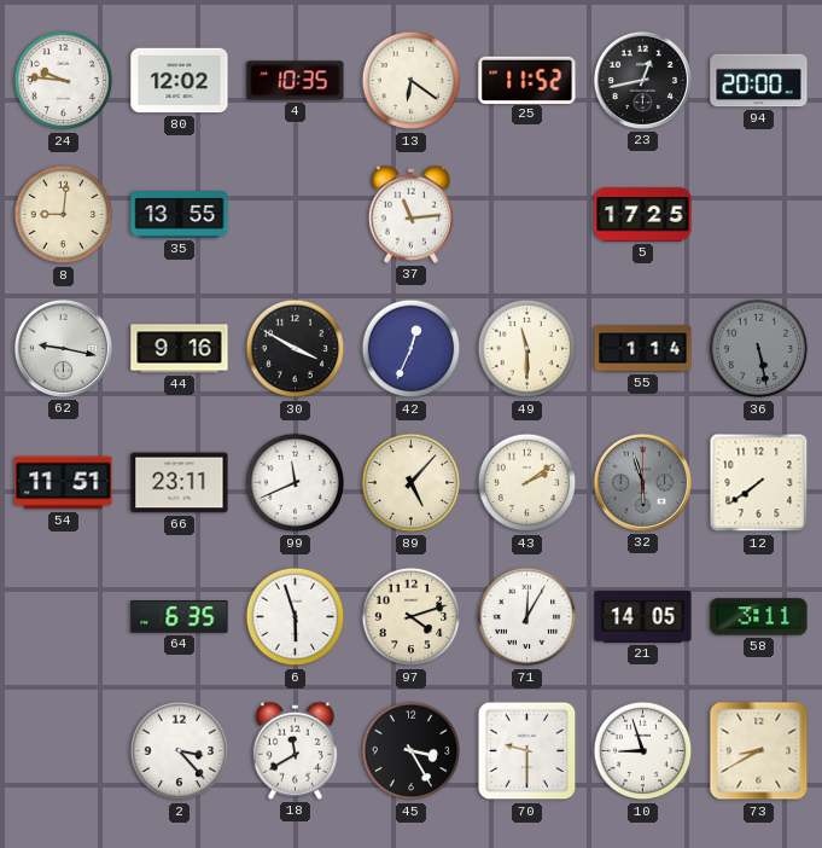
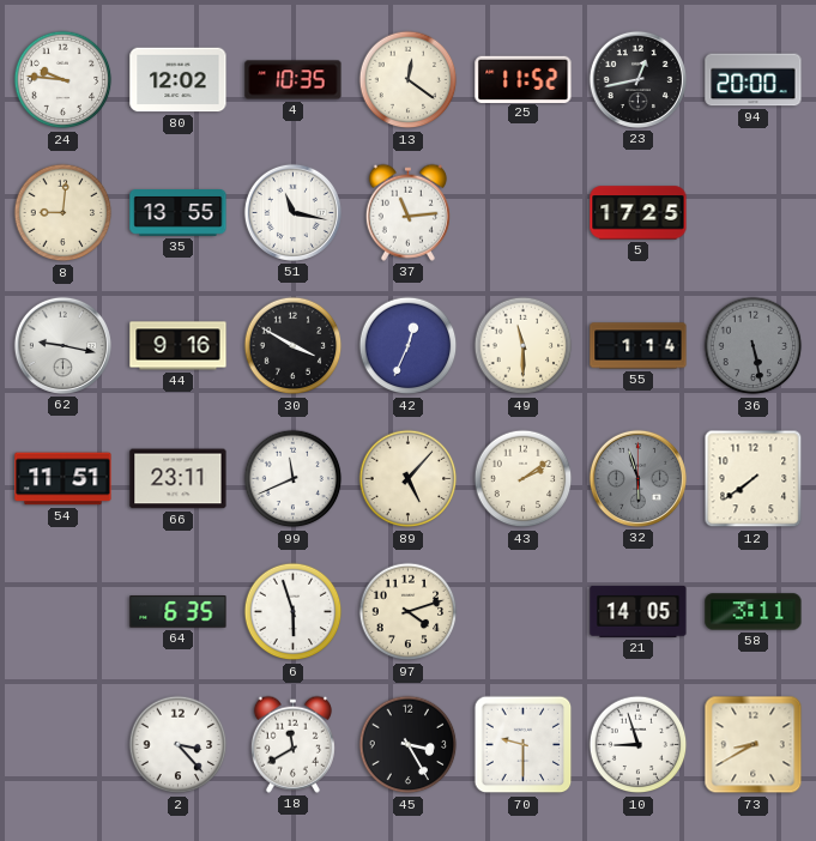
13: 6:21 -> 12:21 (409, 80)
51: none -> 11:17 (292, 212)
71: 12:05 -> none (527, 617)
